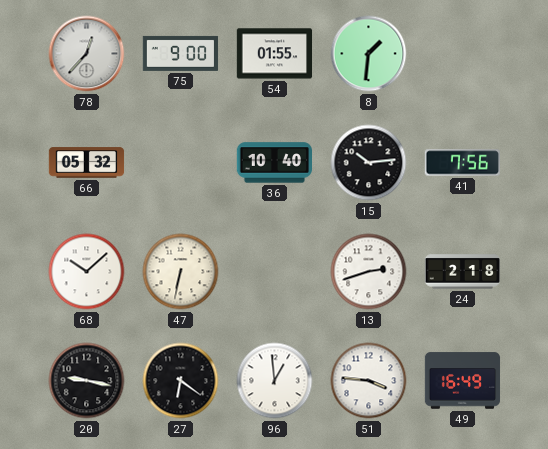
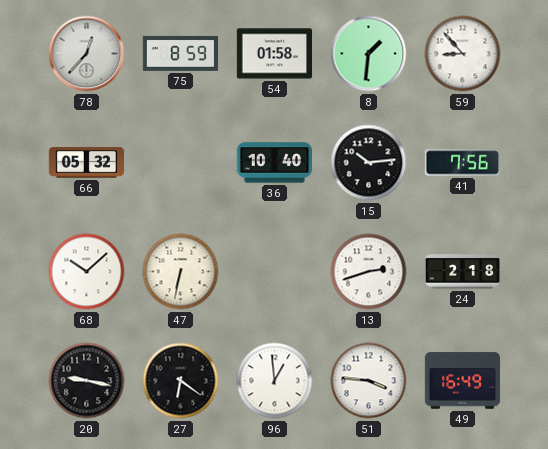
75: 9:00 -> 8:59 (181, 53)
54: 01:55 -> 01:58 (275, 54)
59: none -> 8:53 (463, 54)
